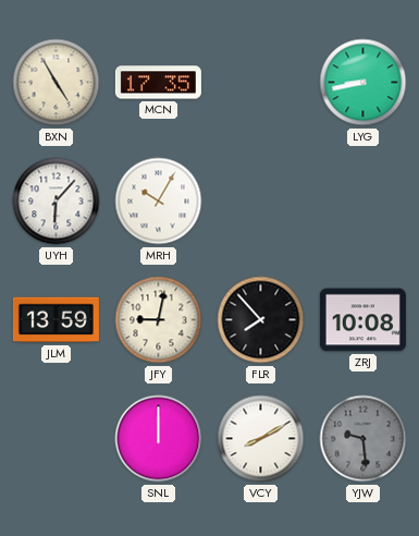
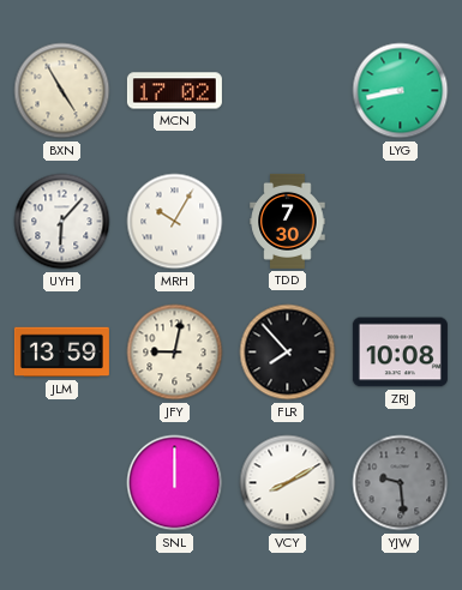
MCN: 17:35 -> 17:02 (174, 91)
TDD: none -> 7:30 (288, 221)
